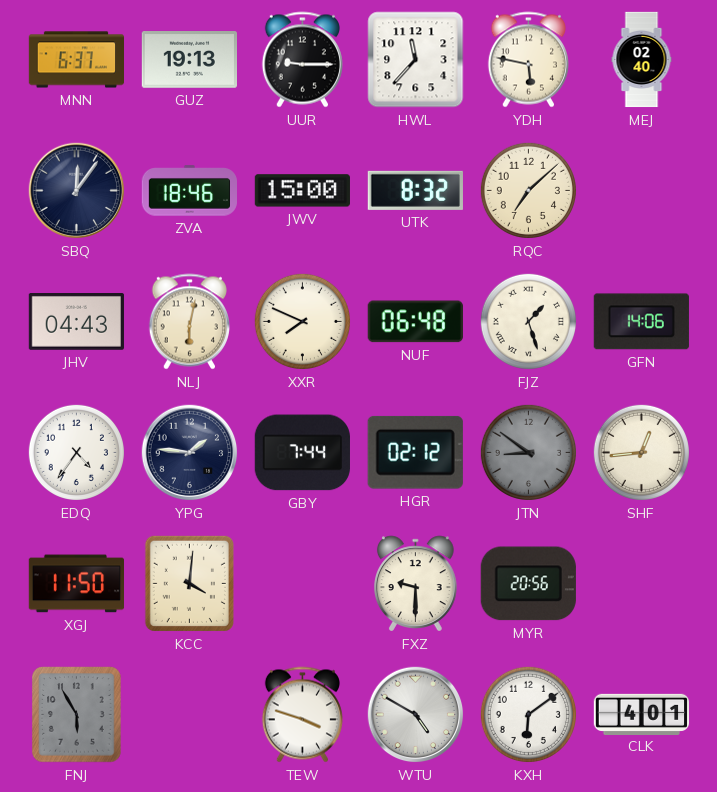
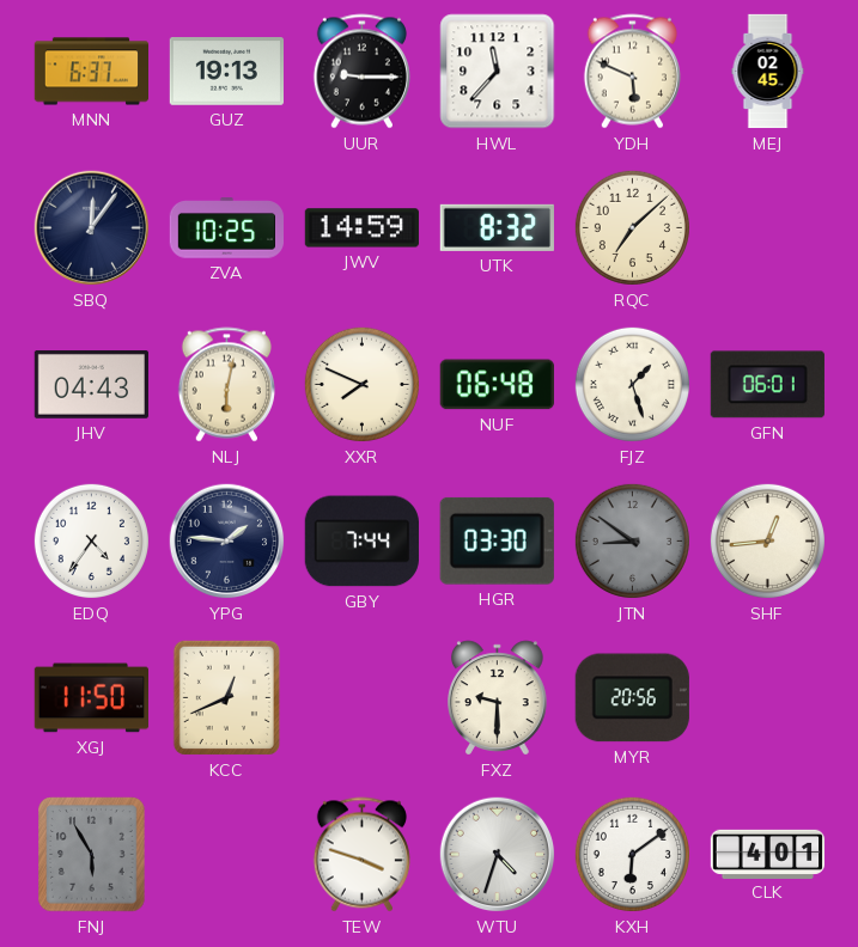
YDH: 5:47 -> 5:49 (632, 72)
MEJ: 02:40 -> 02:45 (768, 72)
ZVA: 18:46 -> 10:25 (226, 228)
JWV: 15:00 -> 14:59 (361, 228)
GFN: 14:06 -> 06:01 (767, 385)
HGR: 02:12 -> 03:30 (497, 540)
KCC: 4:01 -> 12:41 (226, 697)
WTU: 4:50 -> 4:33 (498, 855)
